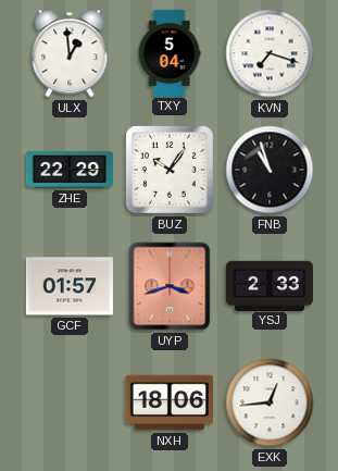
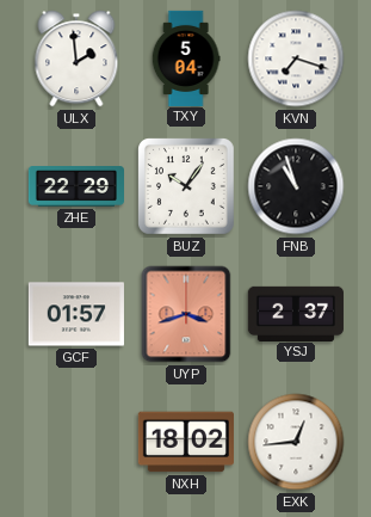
ULX: 12:59 -> 1:59 (76, 59)
YSJ: 2:33 -> 2:37 (296, 313)
NXH: 18:06 -> 18:02 (186, 442)
